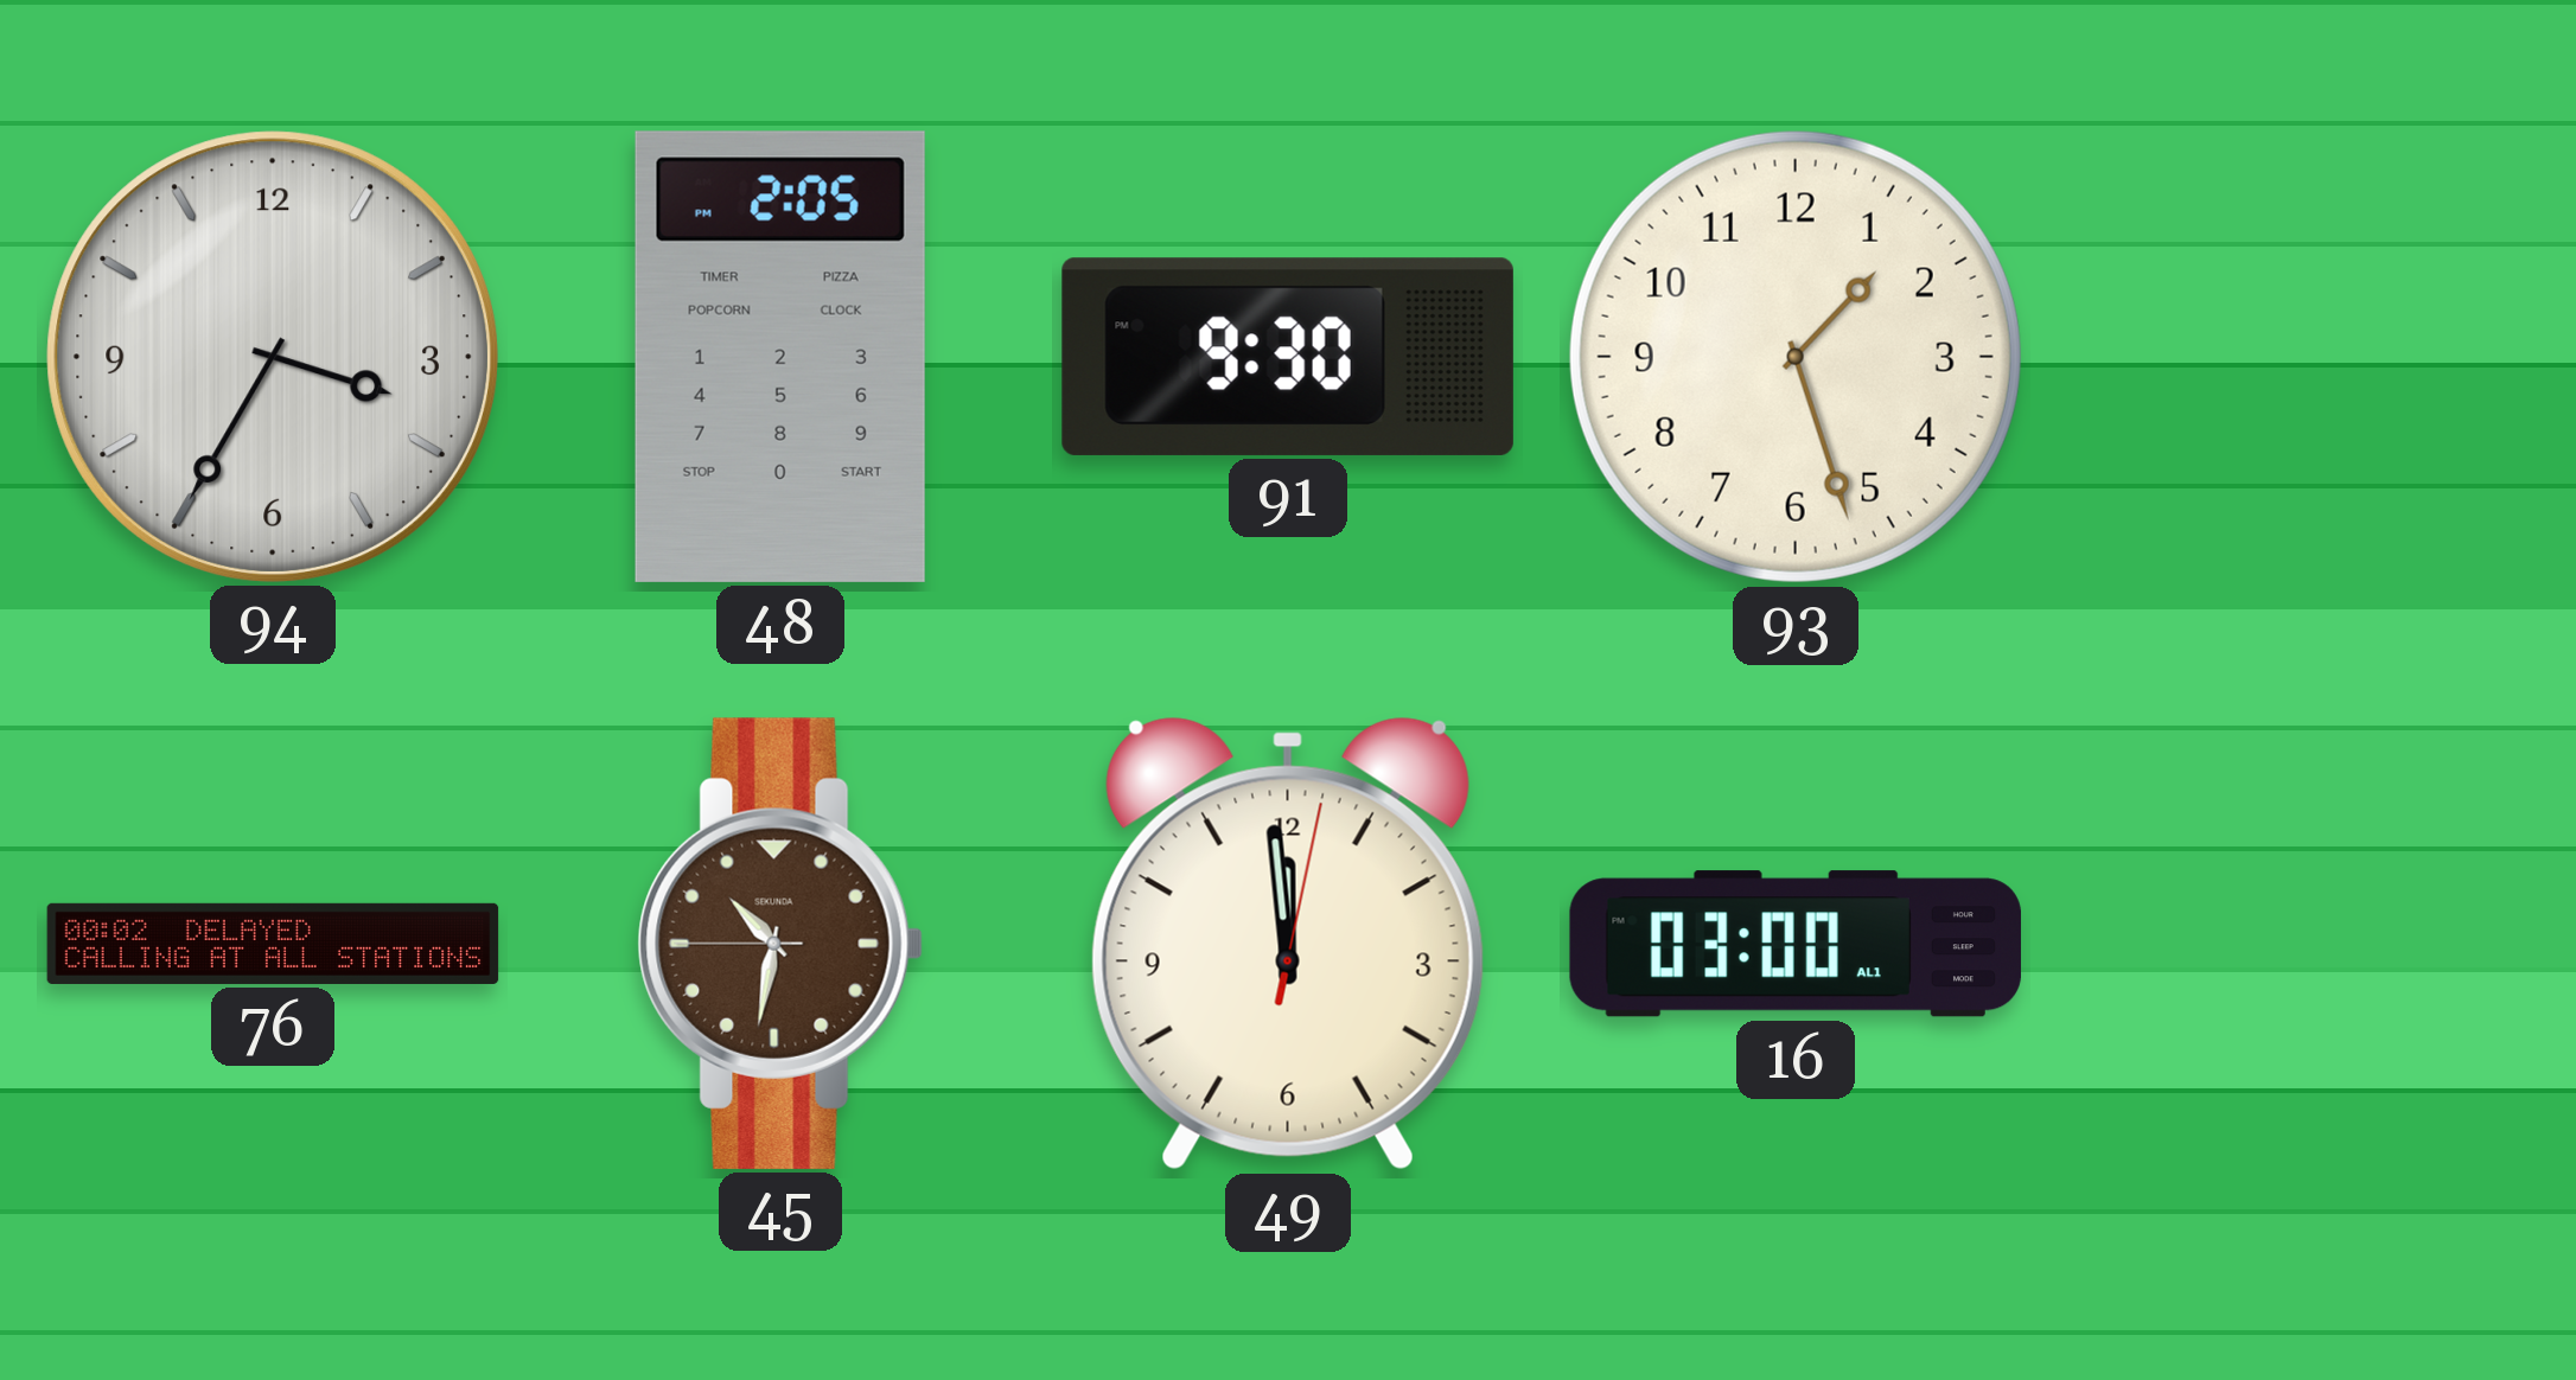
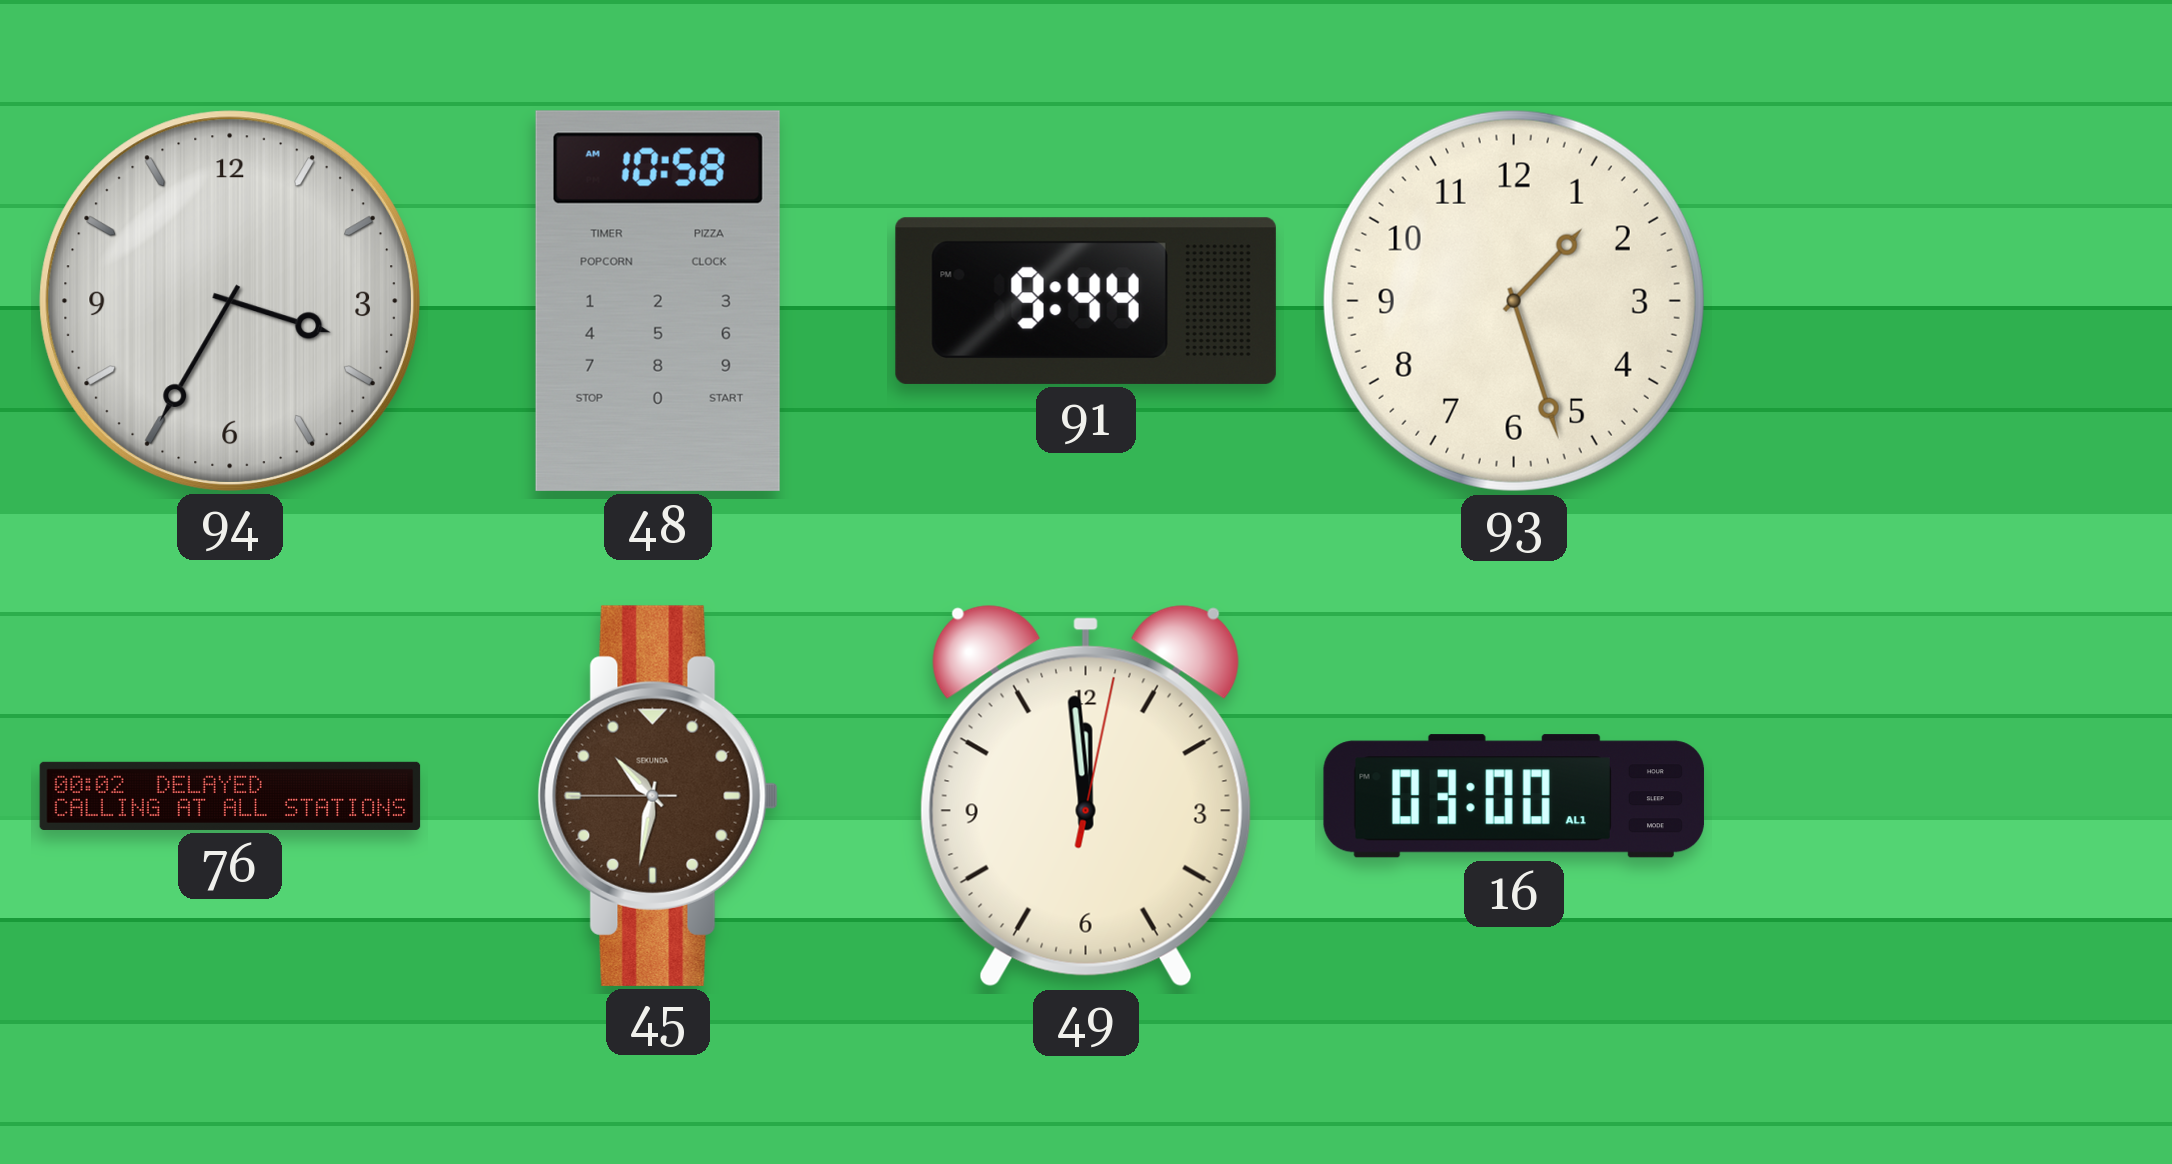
48: 2:05 -> 10:58 (658, 301)
91: 9:30 -> 9:44 (1086, 301)
